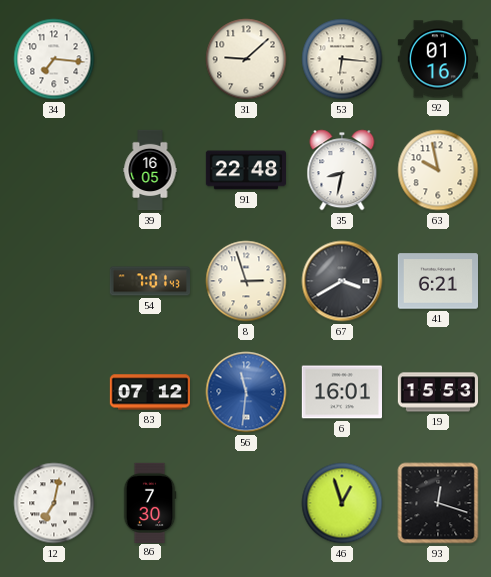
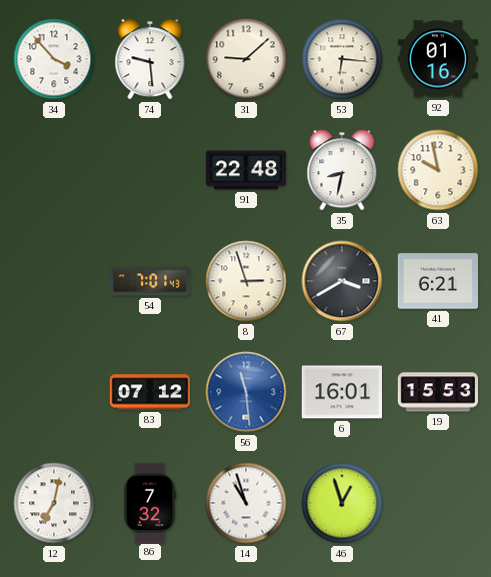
34: 7:16 -> 3:53 (54, 59)
74: none -> 9:29 (150, 59)
39: 16:05 -> none (150, 170)
56: 11:31 -> 11:29 (246, 392)
86: 7:30 -> 7:32 (150, 502)
14: none -> 10:57 (246, 503)
93: 12:18 -> none (438, 503)
